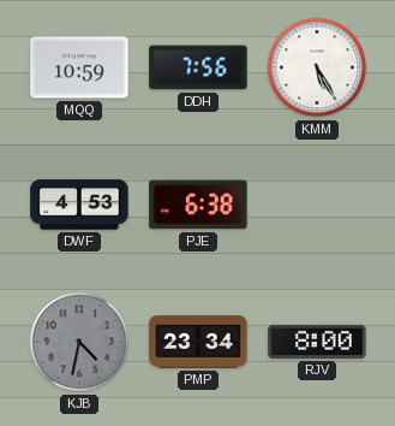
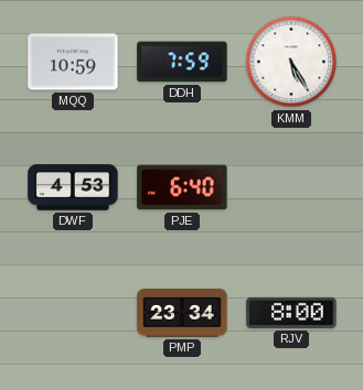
DDH: 7:56 -> 7:59 (182, 62)
PJE: 6:38 -> 6:40 (182, 187)
KJB: 4:32 -> none (79, 342)
